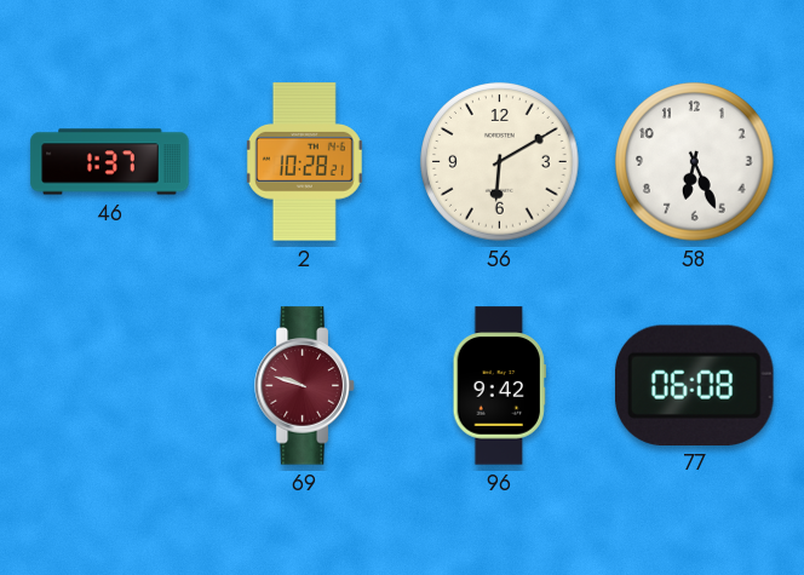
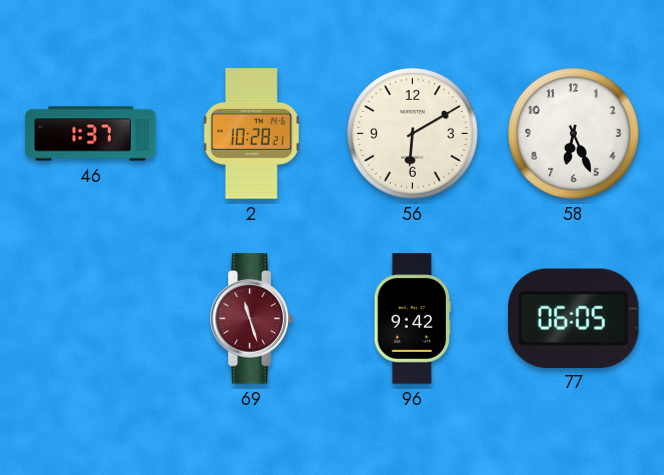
69: 9:48 -> 11:27 (252, 319)
77: 06:08 -> 06:05 (574, 318)
